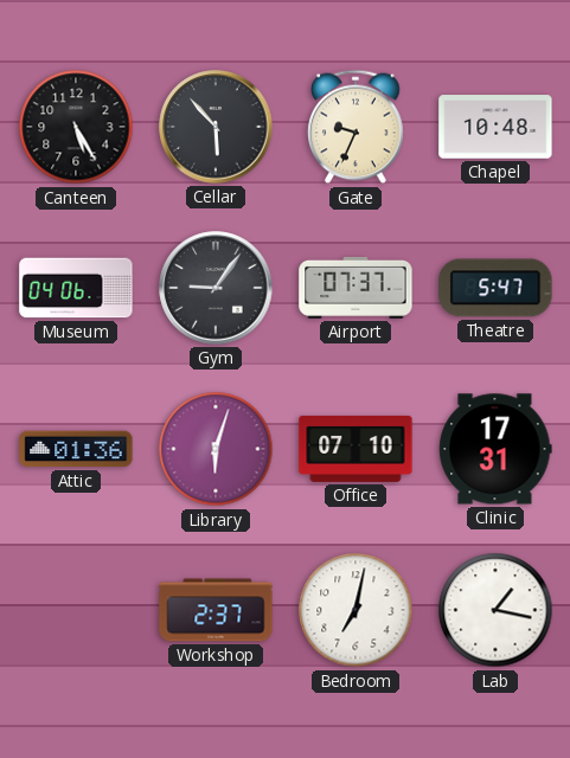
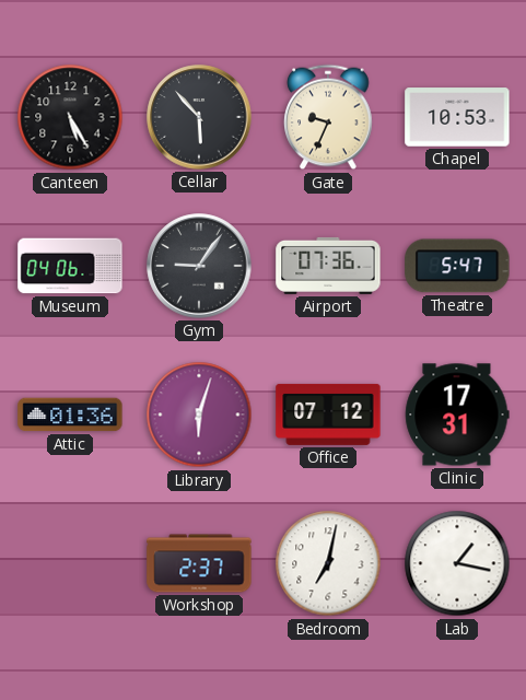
Chapel: 10:48 -> 10:53 (457, 117)
Airport: 07:37 -> 07:36 (328, 266)
Office: 07:10 -> 07:12 (328, 415)
